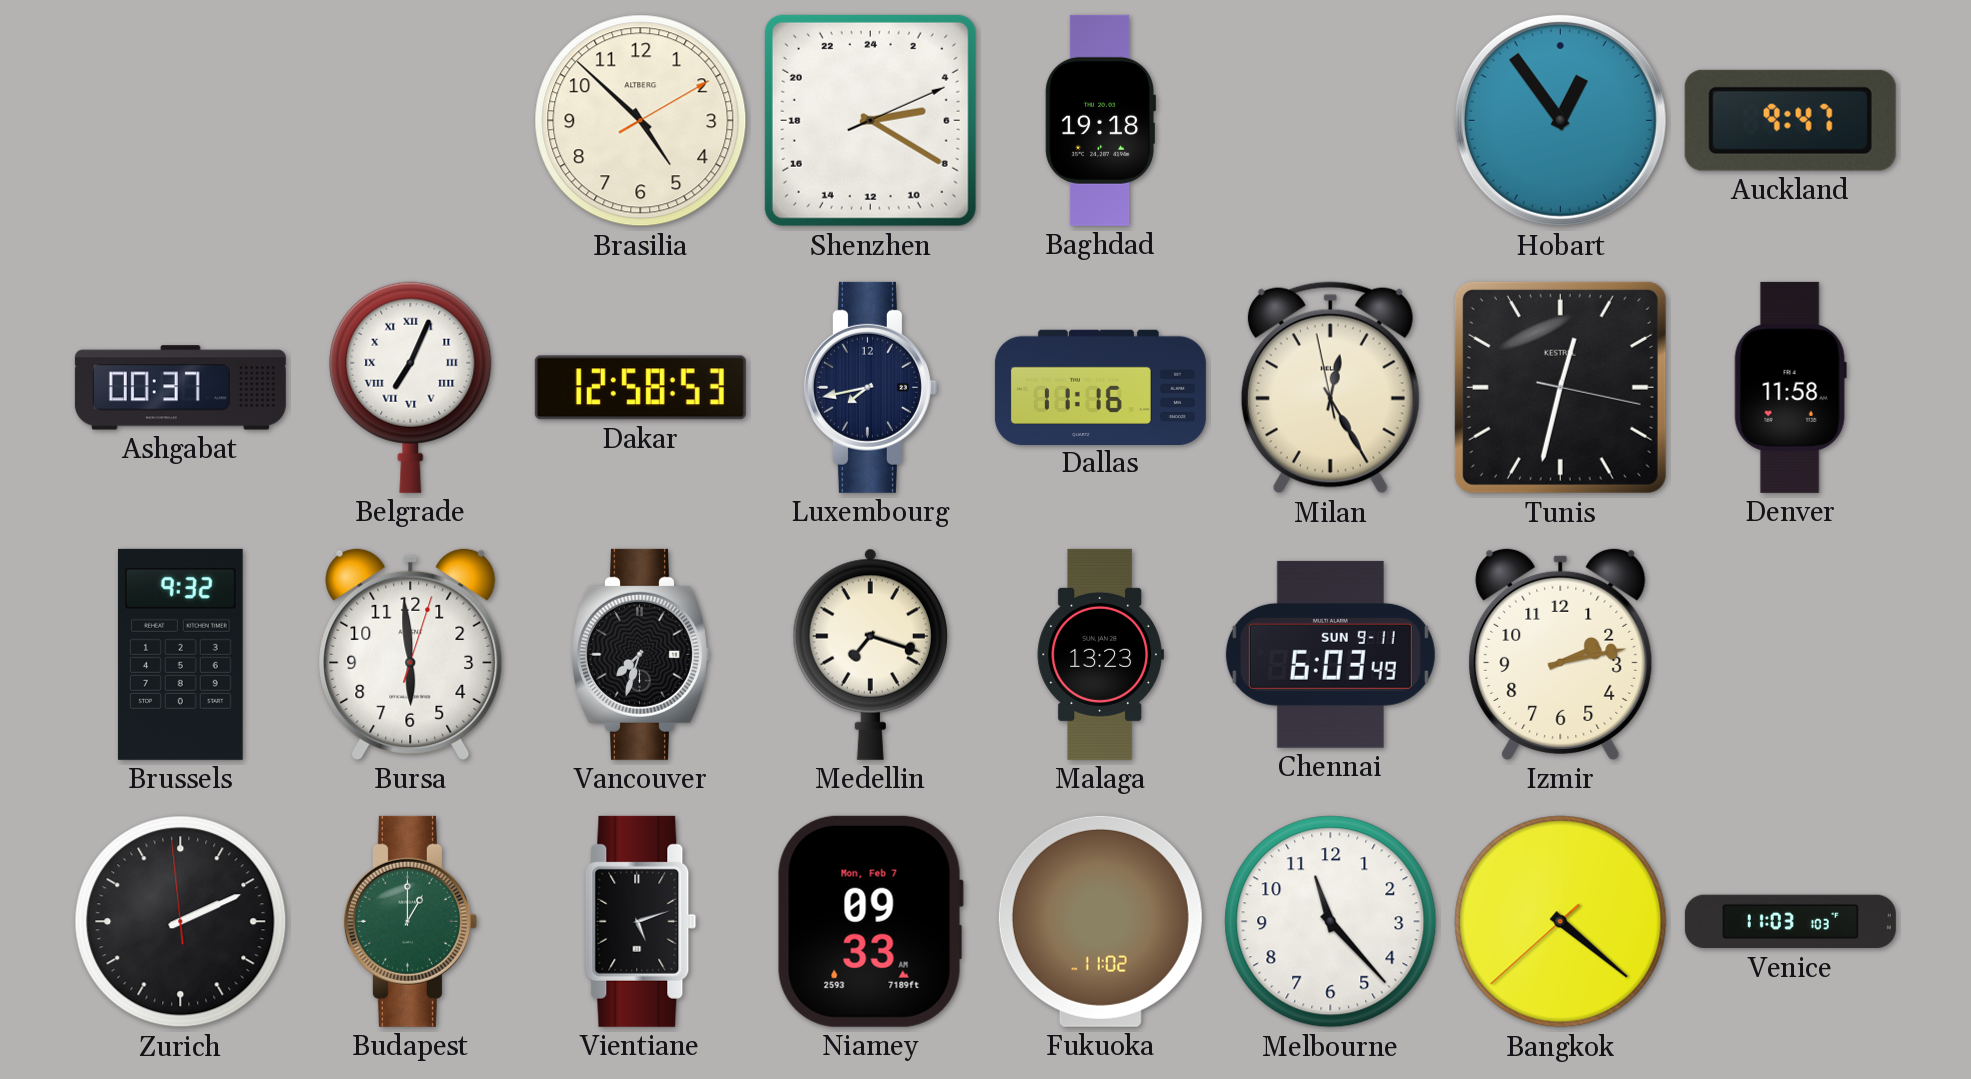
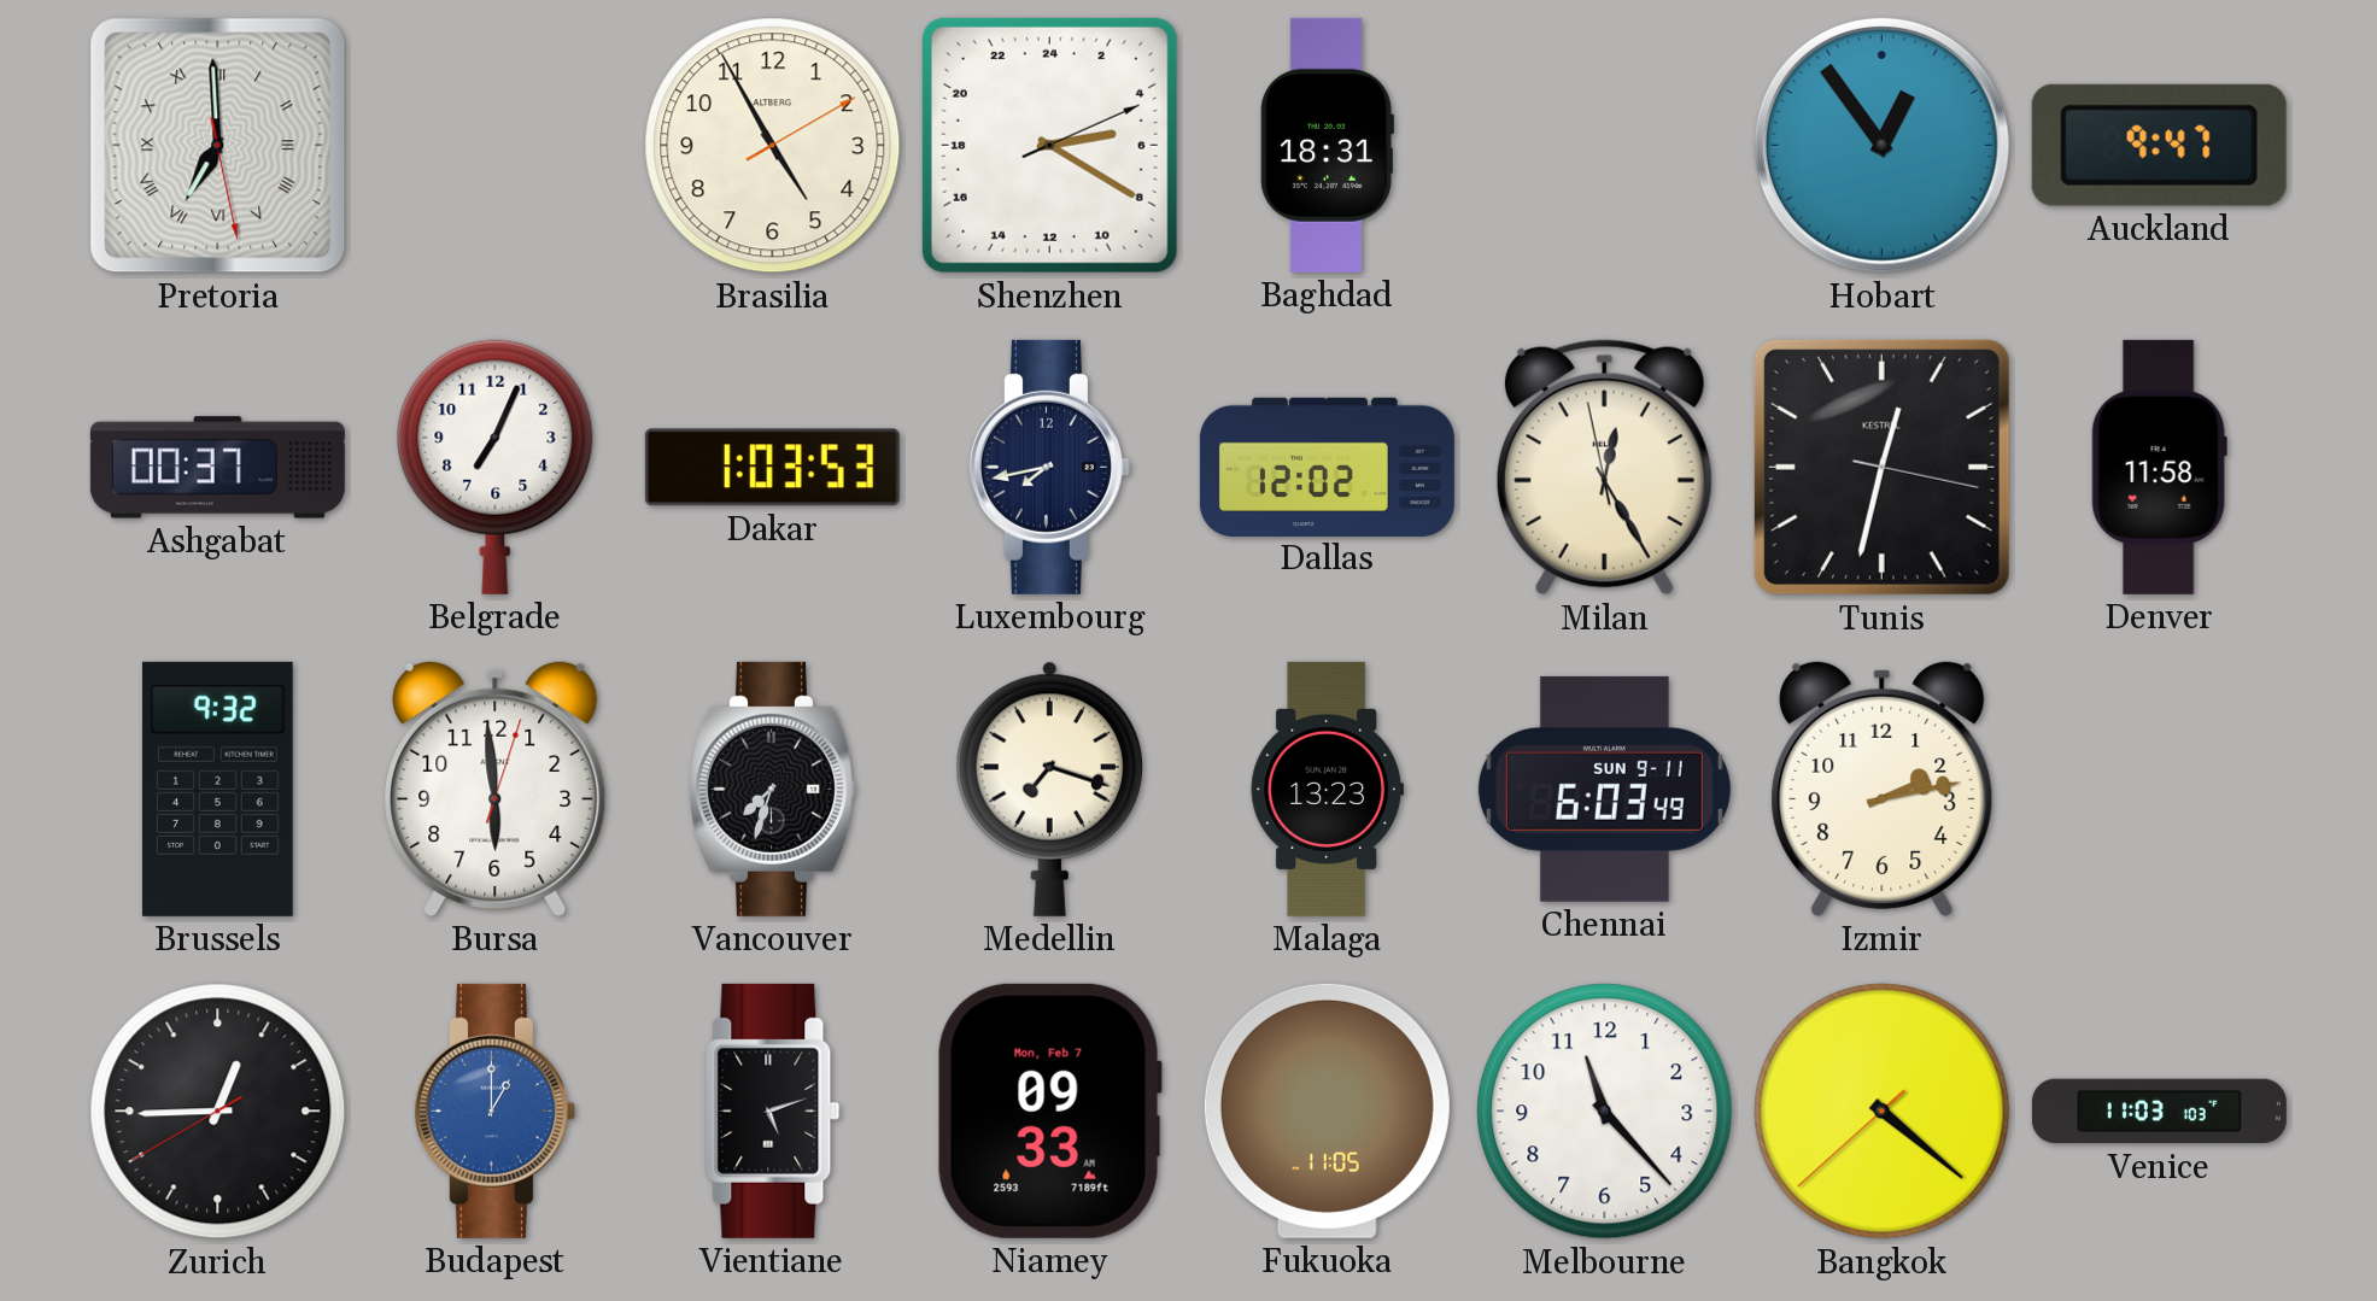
Pretoria: none -> 6:59 (218, 146)
Brasilia: 4:52 -> 4:55 (773, 146)
Baghdad: 19:18 -> 18:31 (1327, 145)
Belgrade numerals: Roman -> Arabic (496, 467)
Dakar: 12:58 -> 1:03 (772, 468)
Dallas: 11:16 -> 12:02 (1327, 467)
Zurich: 2:10 -> 12:44 (218, 1112)
Budapest dial: green -> blue (494, 1110)
Fukuoka: 11:02 -> 11:05 (1327, 1110)
